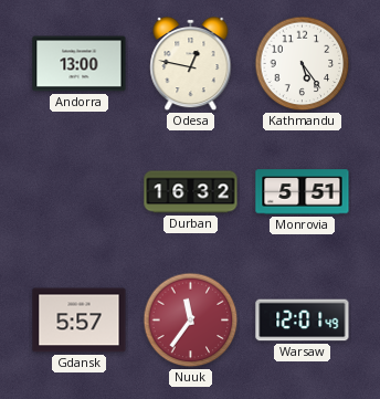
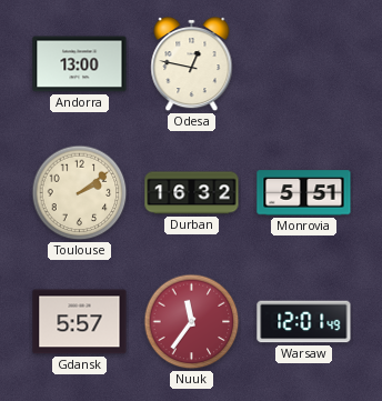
Kathmandu: 5:24 -> none (303, 64)
Toulouse: none -> 2:09 (80, 193)
